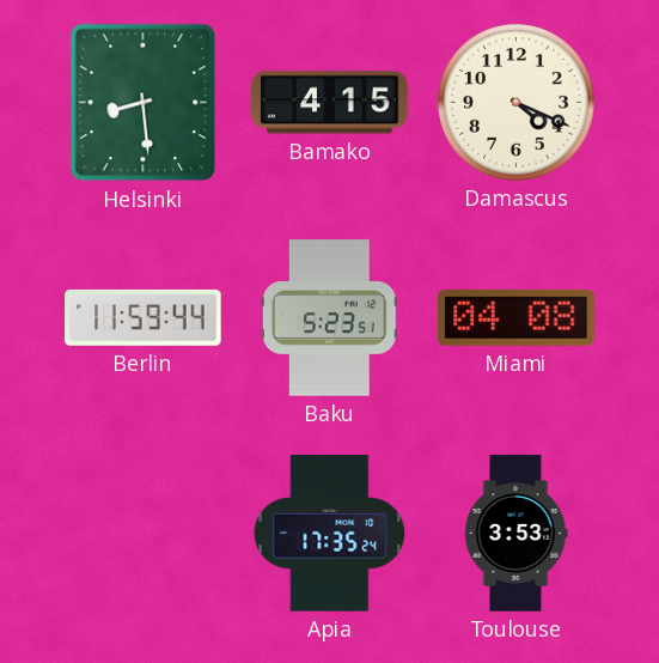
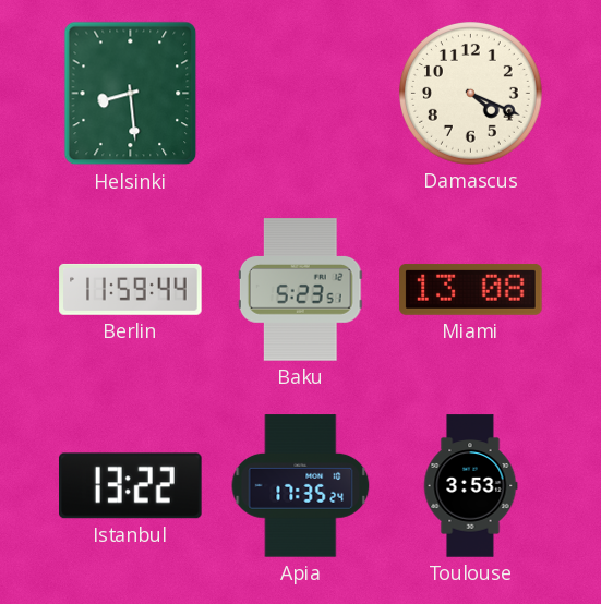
Bamako: 4:15 -> none (330, 103)
Miami: 04:08 -> 13:08 (471, 289)
Istanbul: none -> 13:22 (131, 486)
